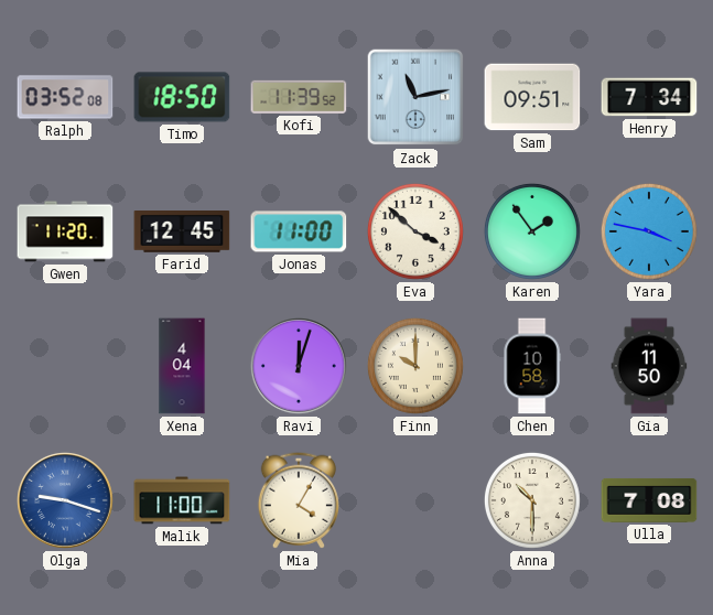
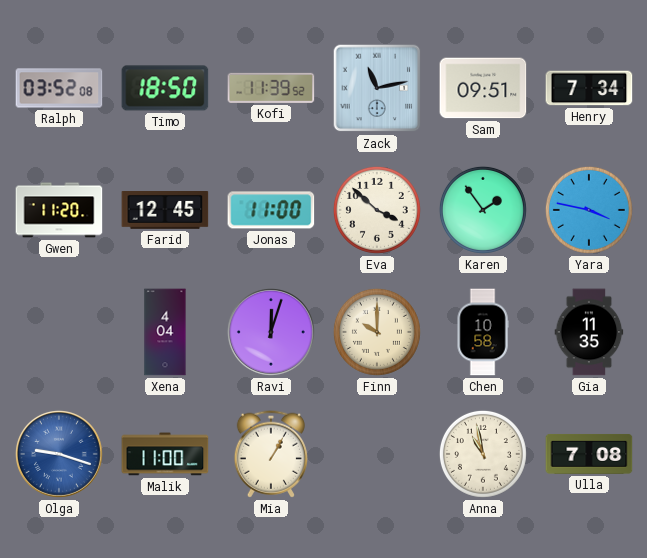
Gia: 11:50 -> 11:35 (589, 332)
Mia: 4:05 -> 1:05 (271, 454)
Anna: 10:30 -> 10:58 (483, 454)
